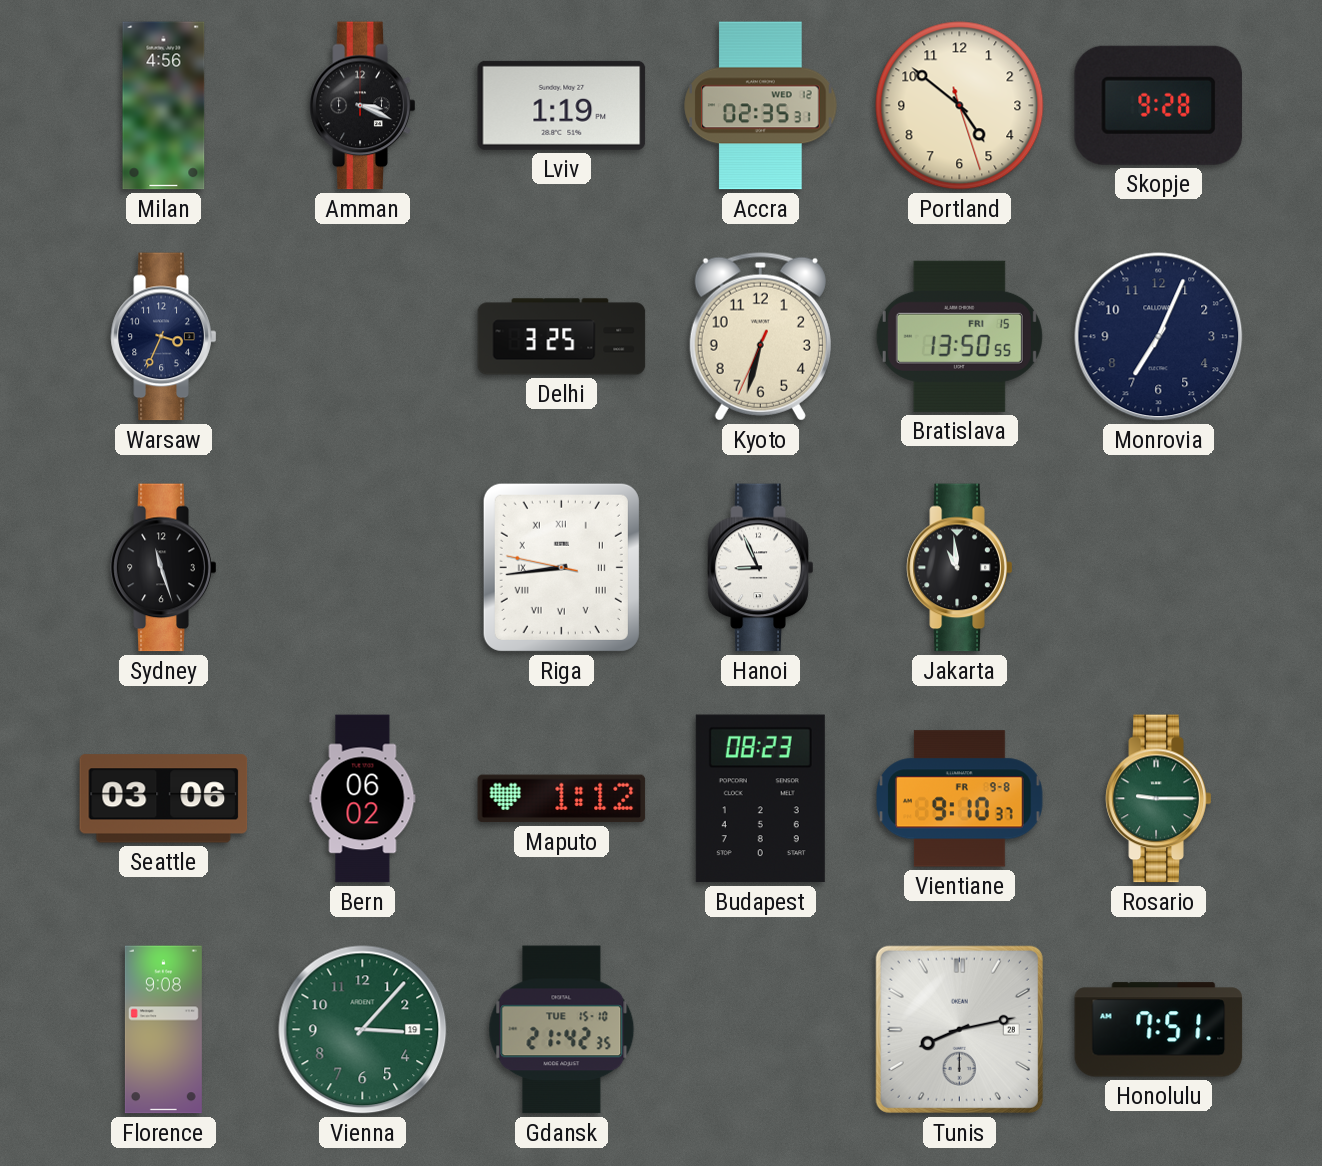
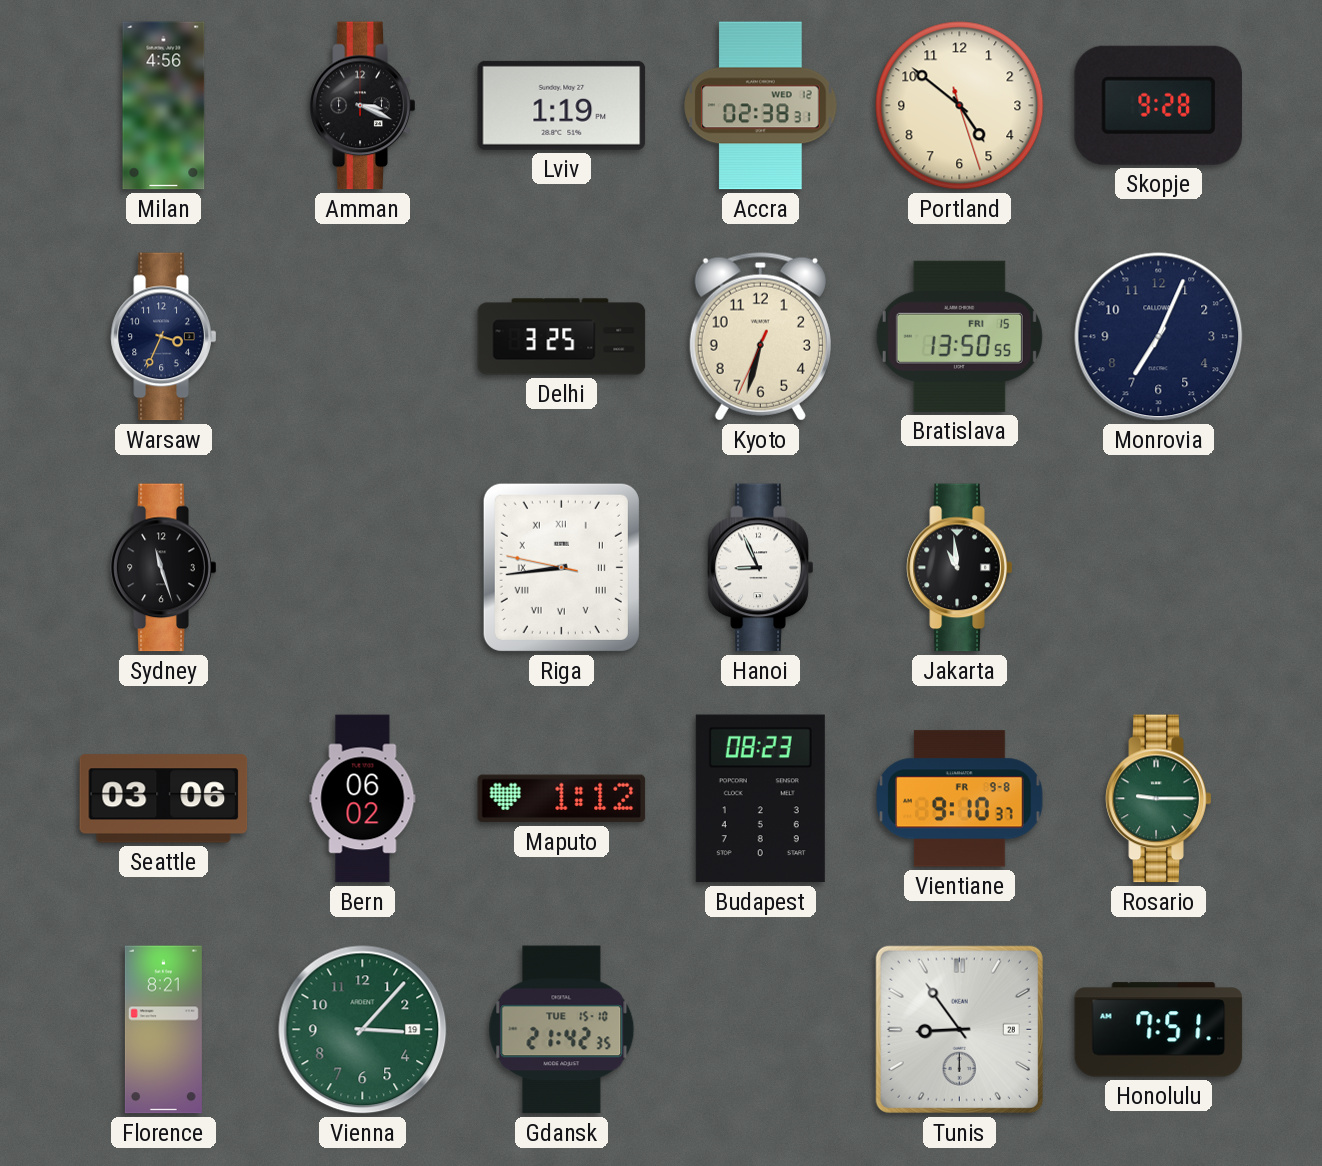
Accra: 02:35 -> 02:38 (761, 106)
Florence: 9:08 -> 8:21 (163, 1030)
Tunis: 8:13 -> 8:54 (959, 1029)
